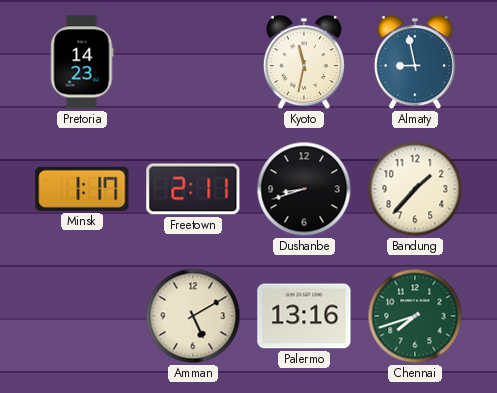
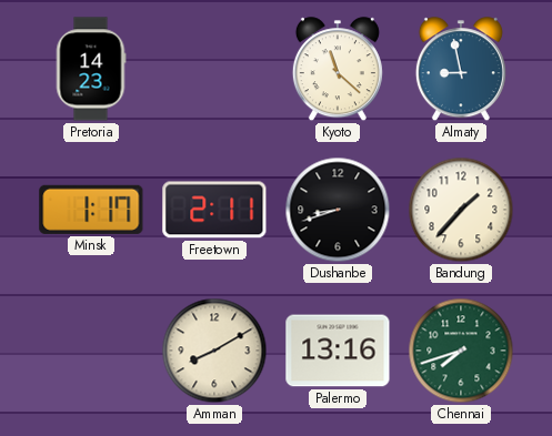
Kyoto: 11:32 -> 11:22 (338, 70)
Amman: 5:10 -> 8:10 (214, 351)
